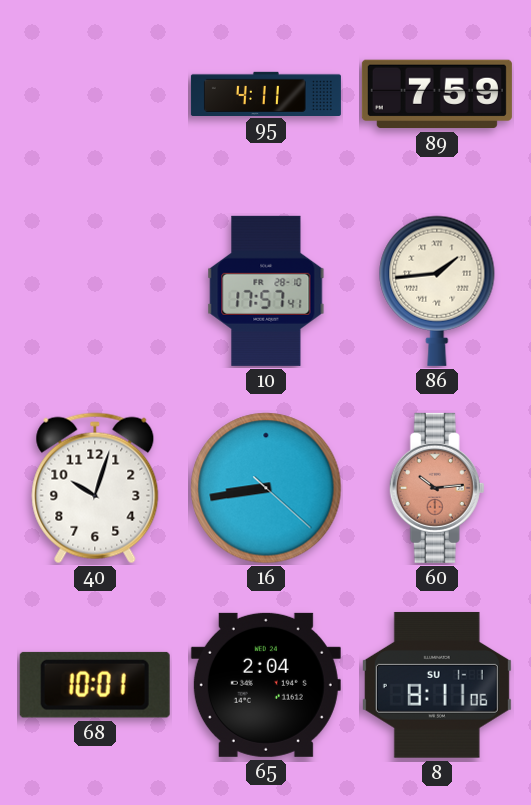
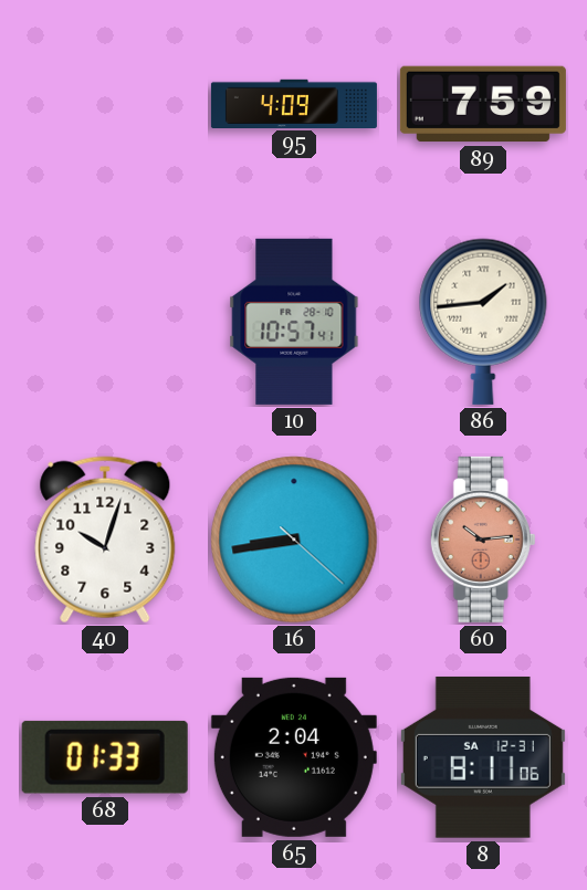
95: 4:11 -> 4:09 (294, 103)
10: 17:57 -> 10:57 (294, 322)
68: 10:01 -> 01:33 (105, 757)
8 date: SU 1-1 -> SA 12-31 (483, 757)
